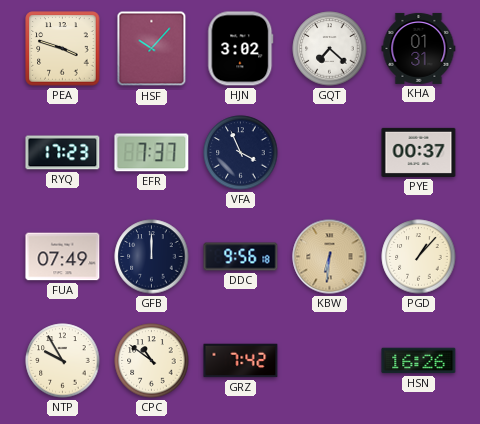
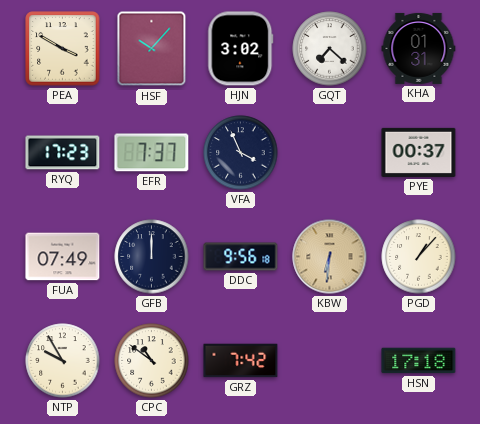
PEA: 3:48 -> 3:50 (63, 49)
HSN: 16:26 -> 17:18 (419, 361)
